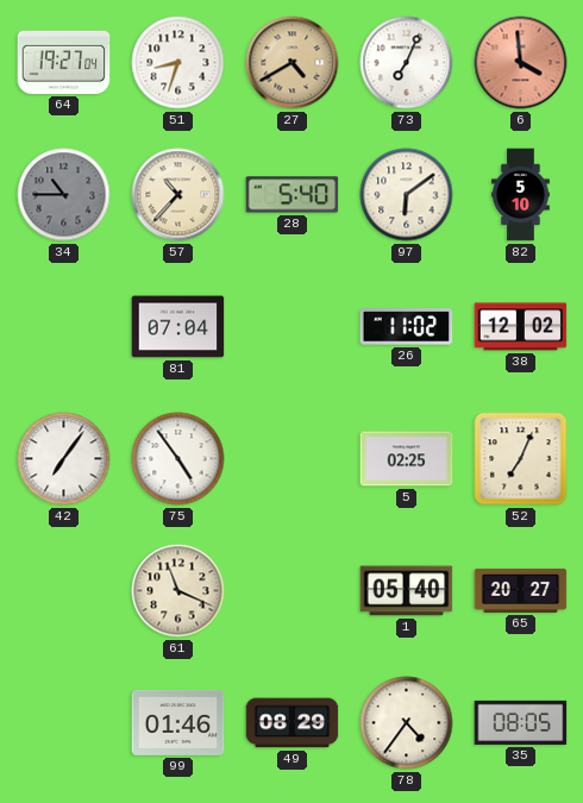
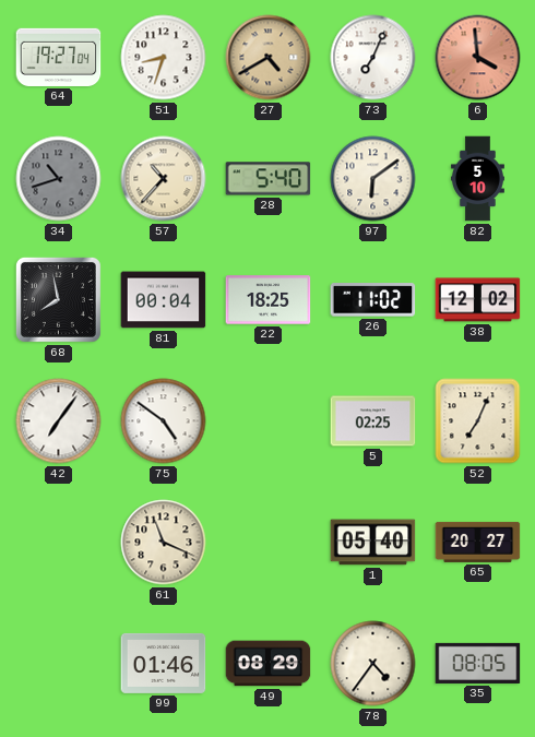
34: 10:45 -> 10:42 (59, 179)
68: none -> 7:58 (58, 299)
81: 07:04 -> 00:04 (164, 300)
22: none -> 18:25 (269, 300)
75: 4:54 -> 4:51 (164, 421)
